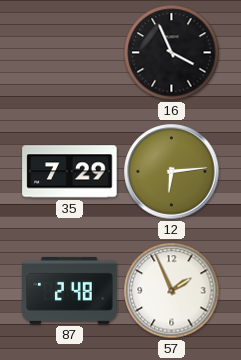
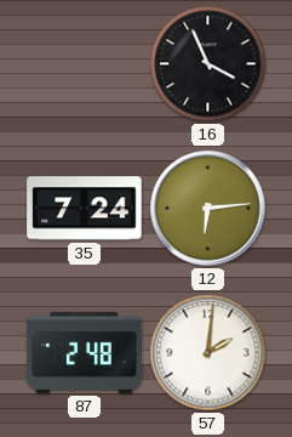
35: 7:29 -> 7:24 (85, 209)
57: 1:56 -> 2:01 (208, 353)
